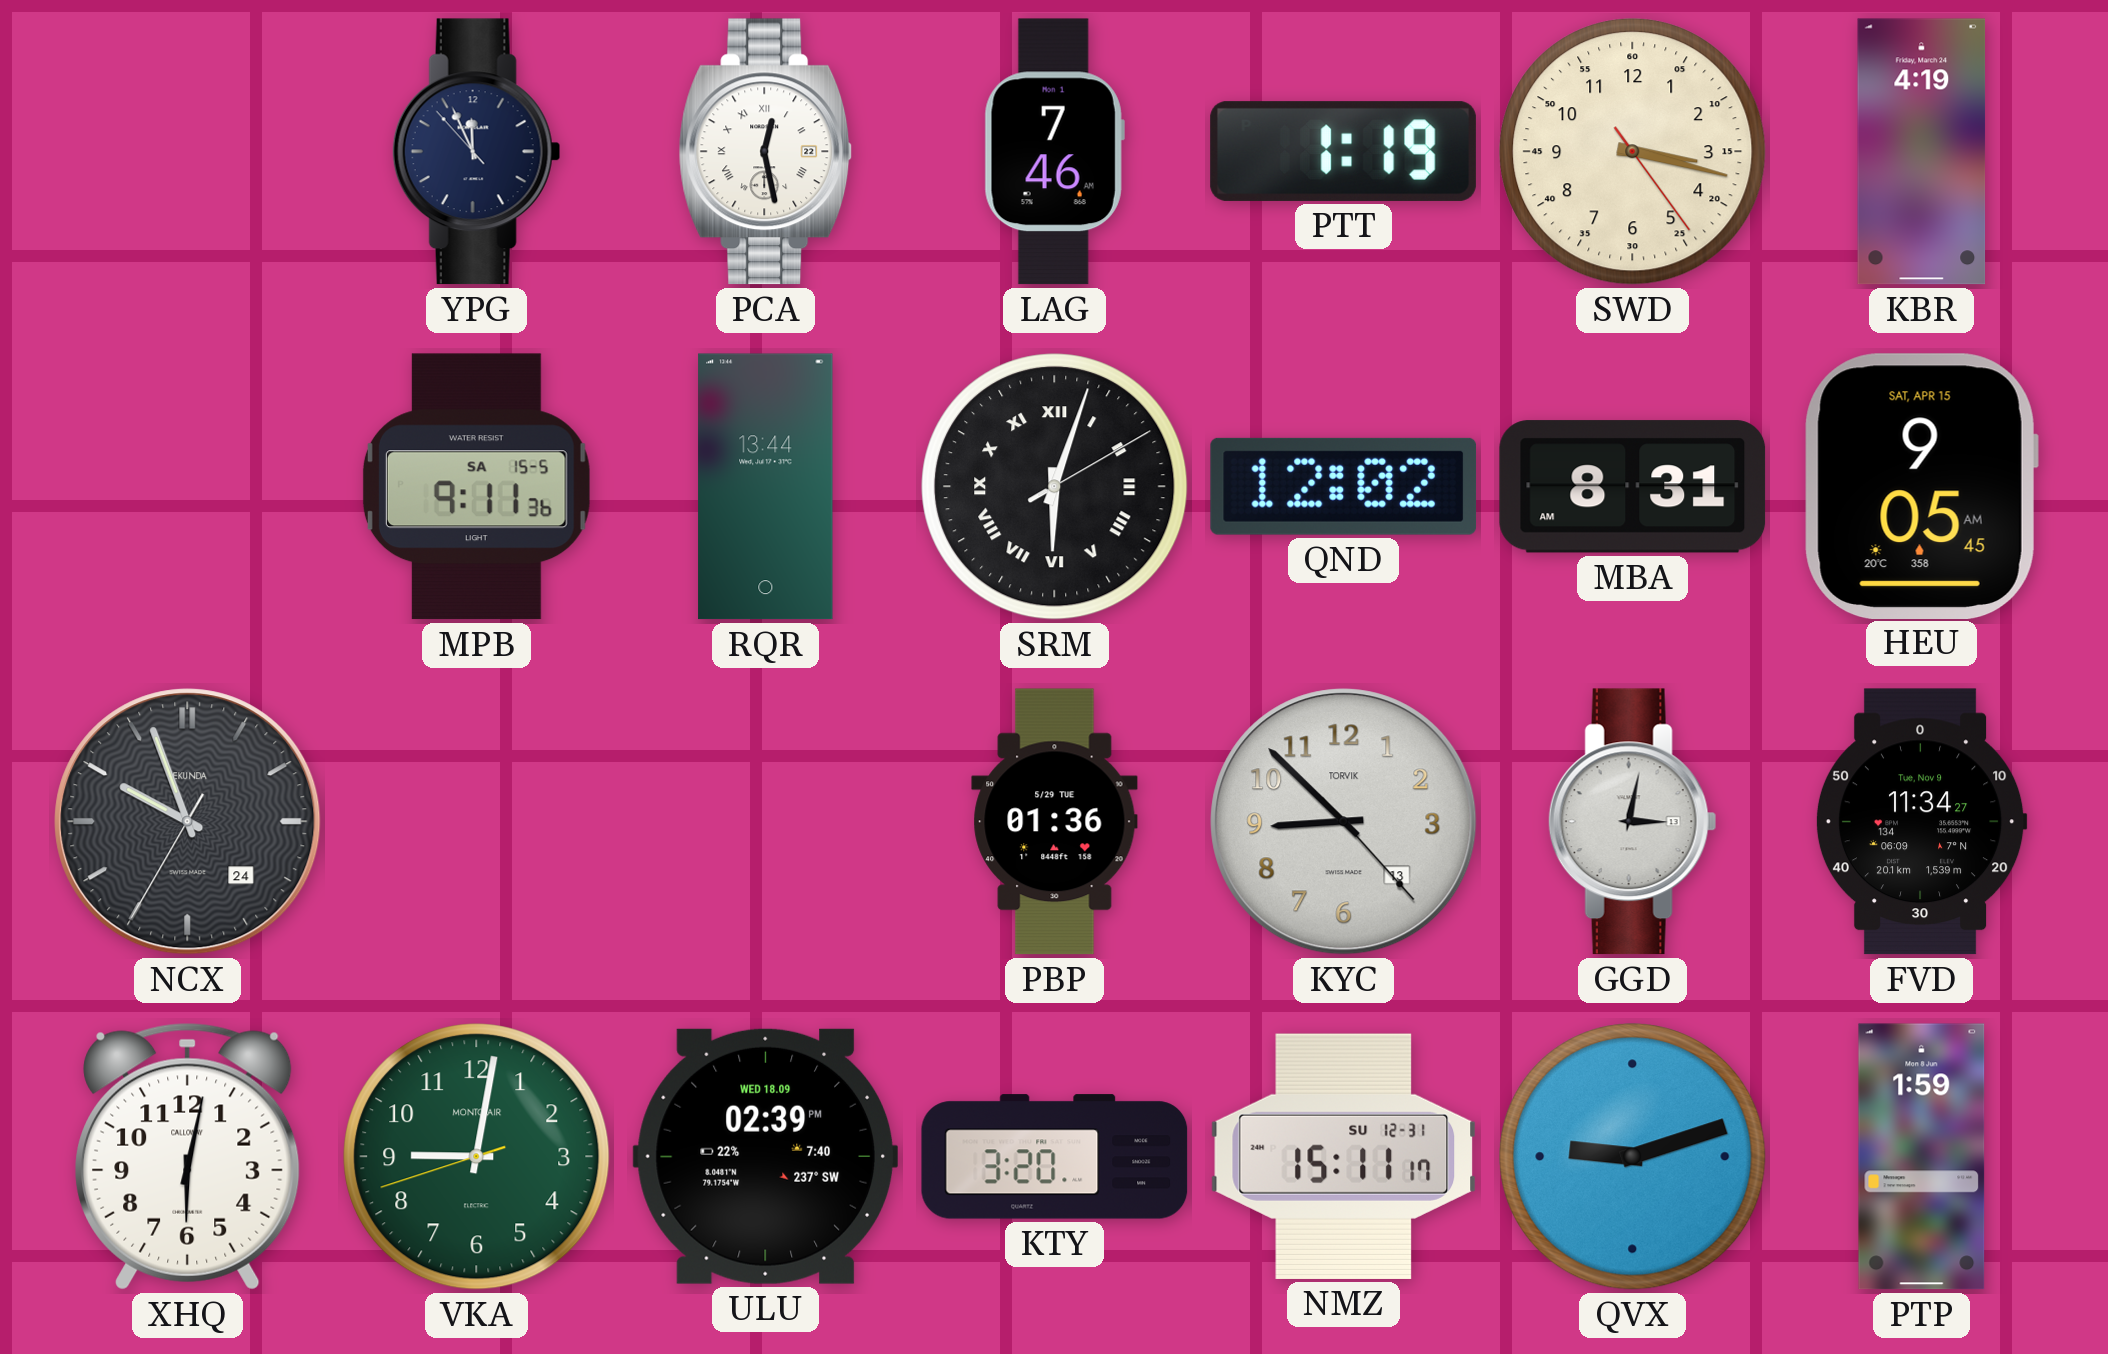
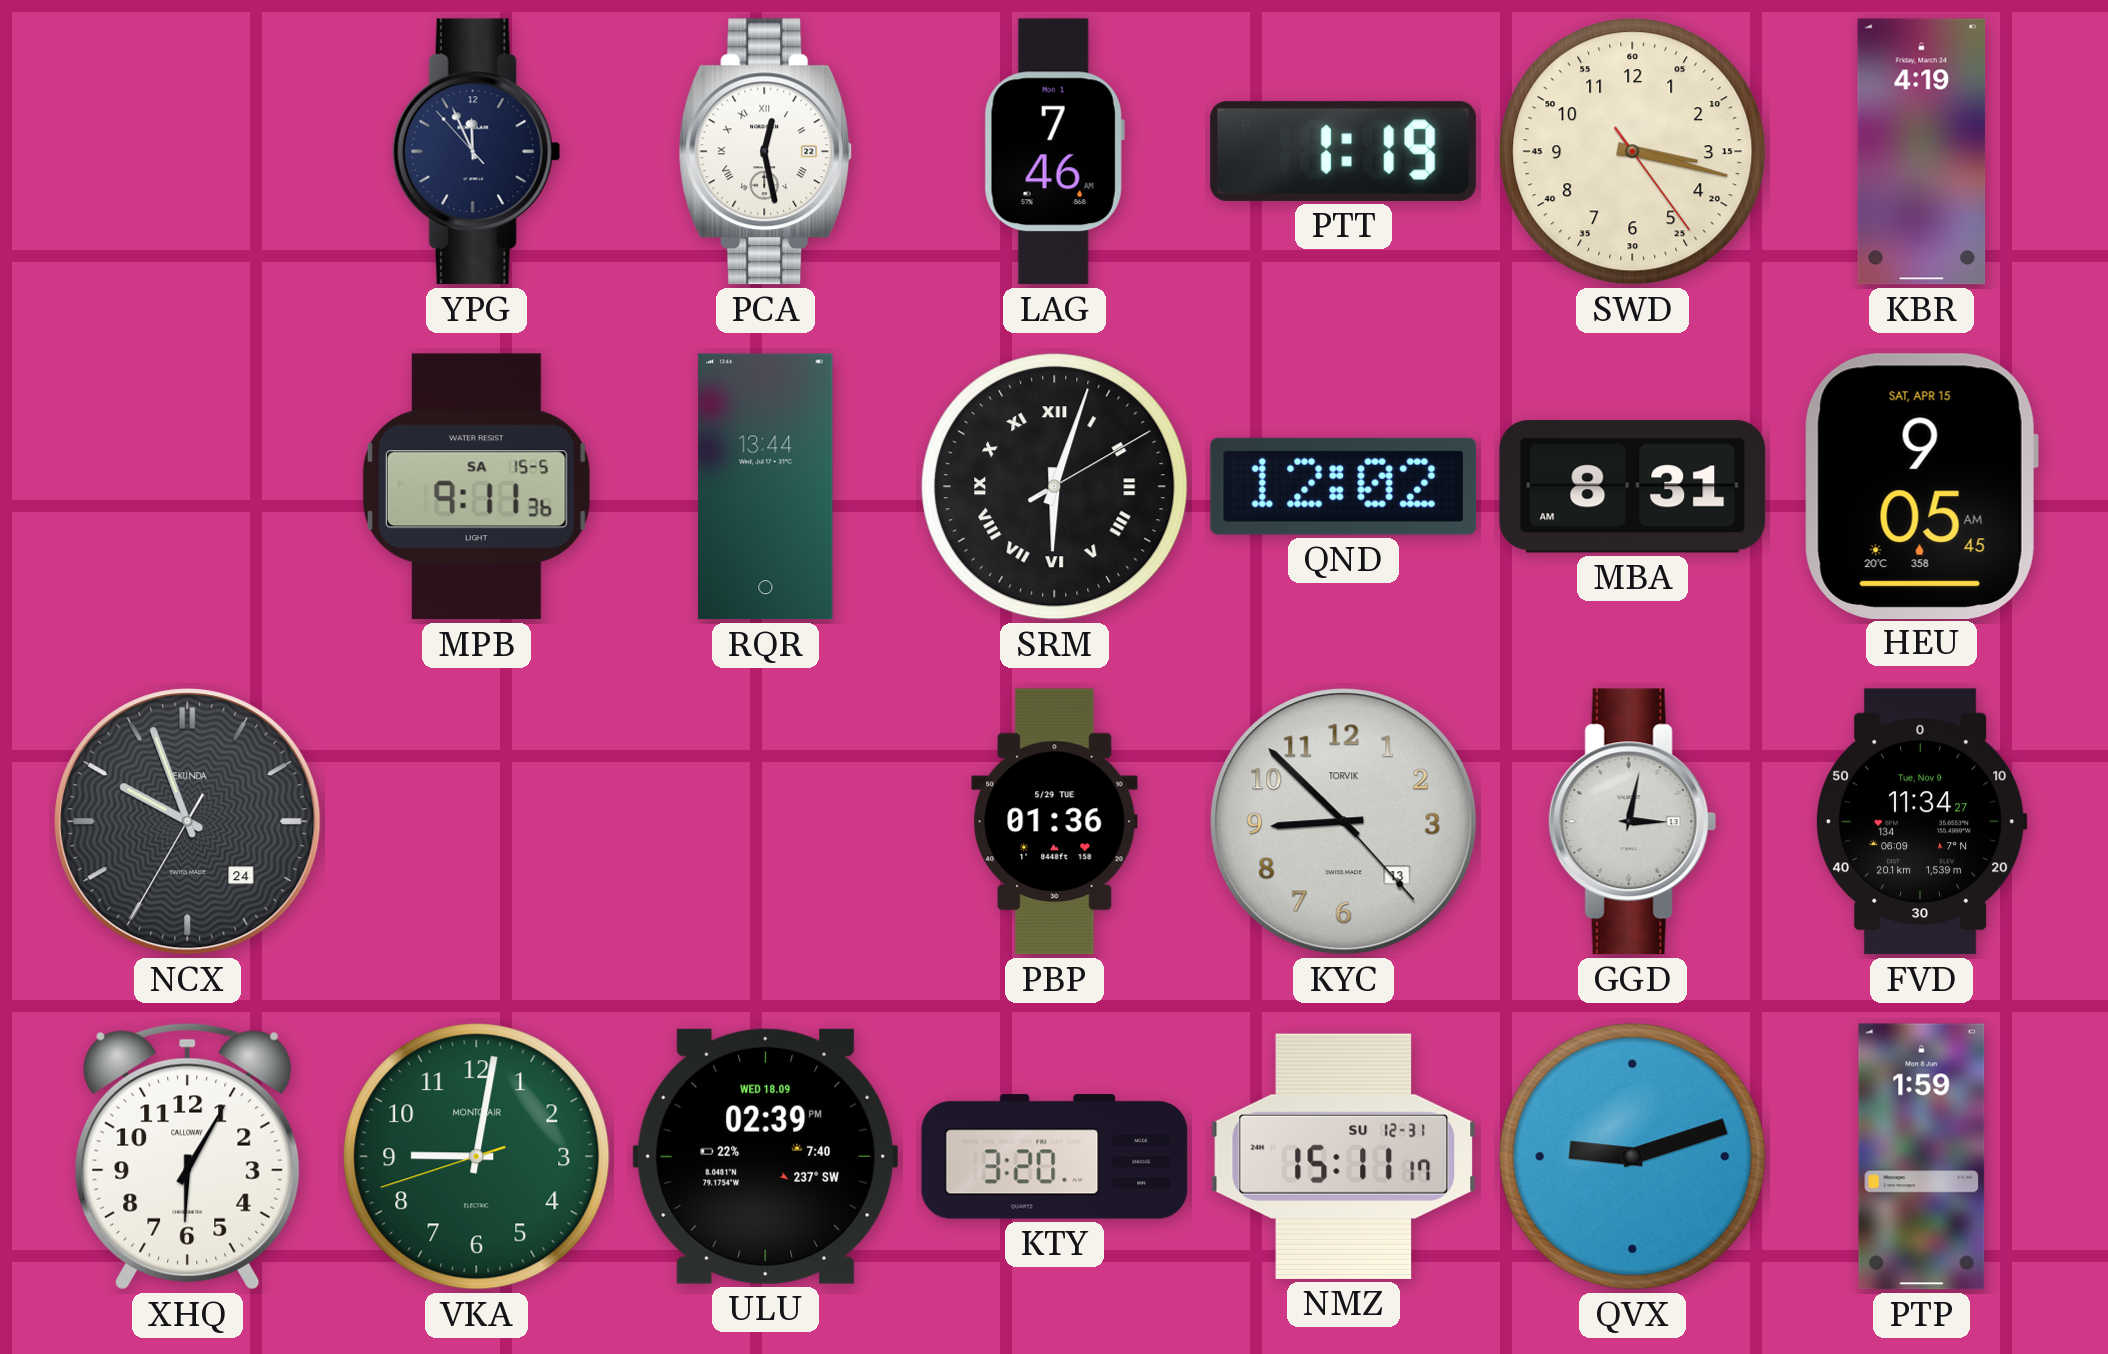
XHQ: 6:02 -> 6:05 (188, 1156)
